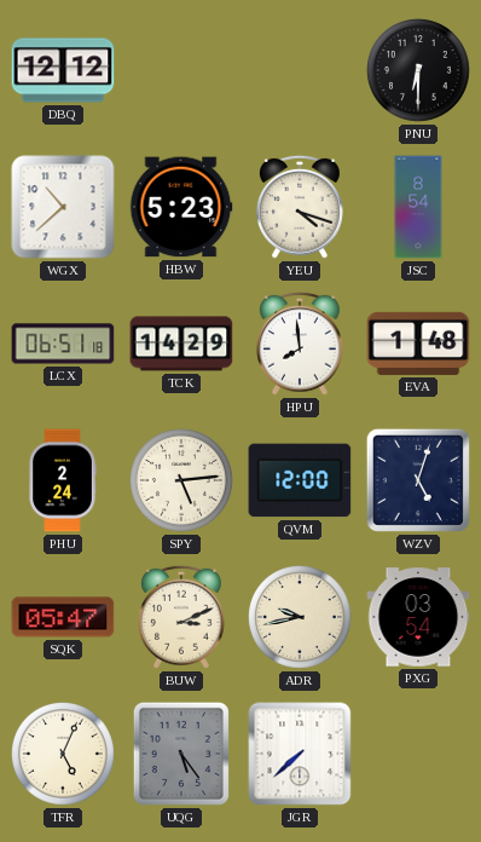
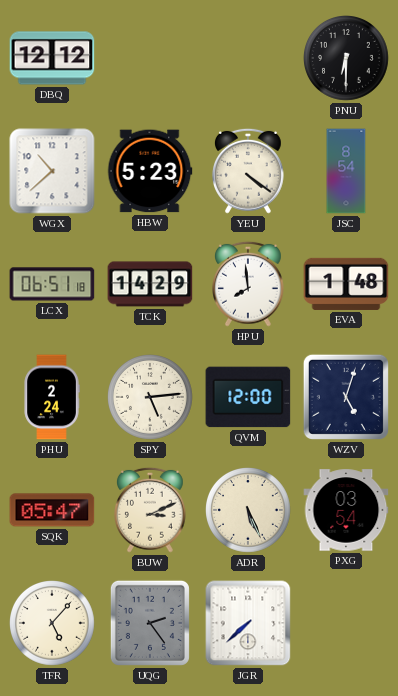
YEU: 4:18 -> 4:21 (249, 171)
ADR: 9:43 -> 5:26 (249, 511)
TFR: 5:04 -> 5:07 (53, 624)
UQG: 5:24 -> 2:24 (150, 623)
